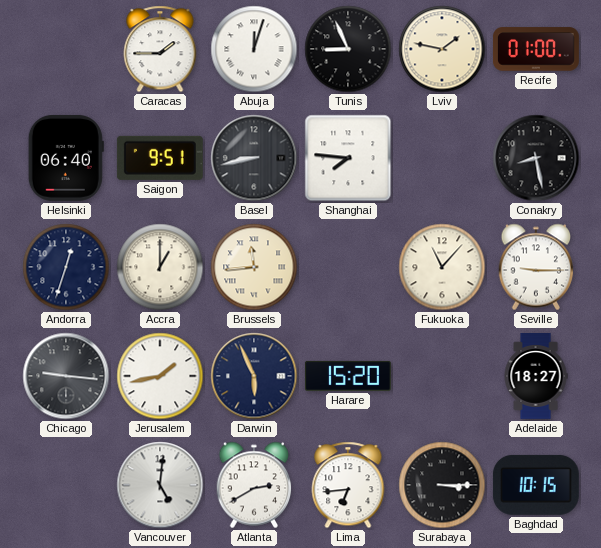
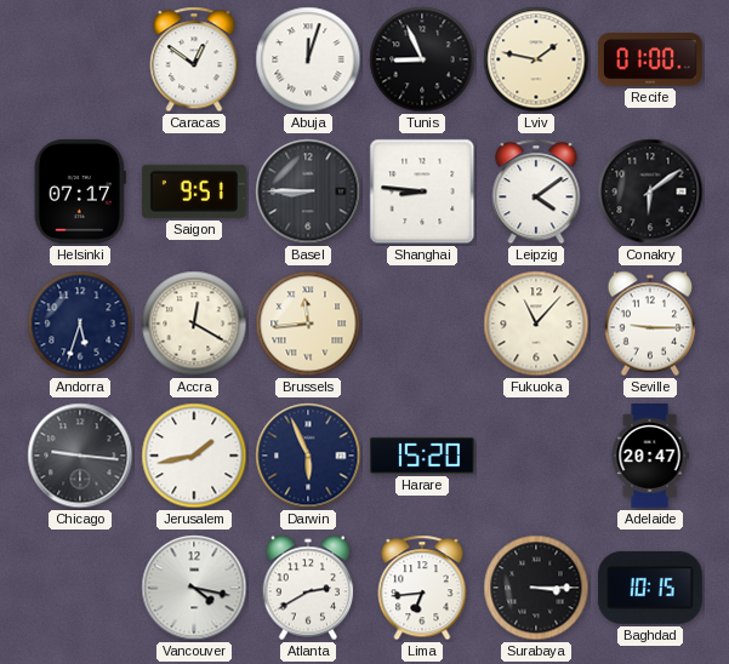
Caracas: 1:45 -> 12:51 (194, 59)
Helsinki: 06:40 -> 07:17 (80, 191)
Basel: 8:43 -> 8:45 (308, 191)
Shanghai: 7:46 -> 8:46 (422, 191)
Leipzig: none -> 4:09 (536, 191)
Conakry: 8:28 -> 6:09 (650, 191)
Andorra: 12:33 -> 5:33 (80, 324)
Accra: 1:00 -> 12:20 (194, 324)
Adelaide: 18:27 -> 20:47 (650, 457)
Vancouver: 5:01 -> 4:17 (194, 588)
